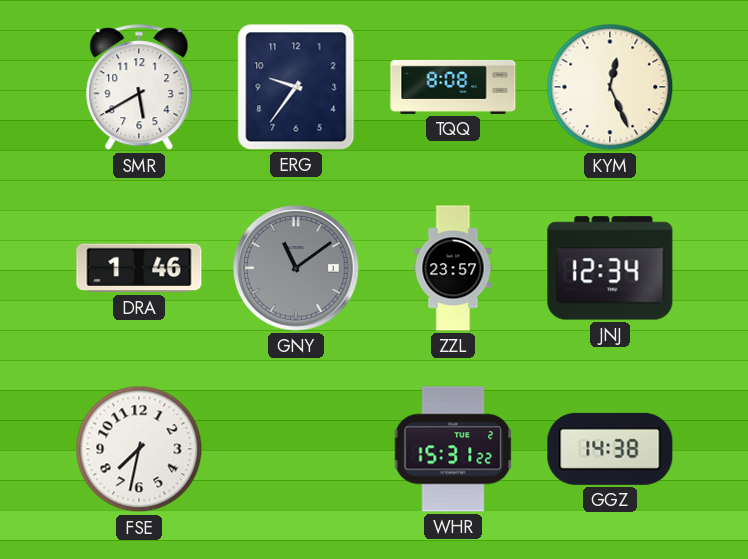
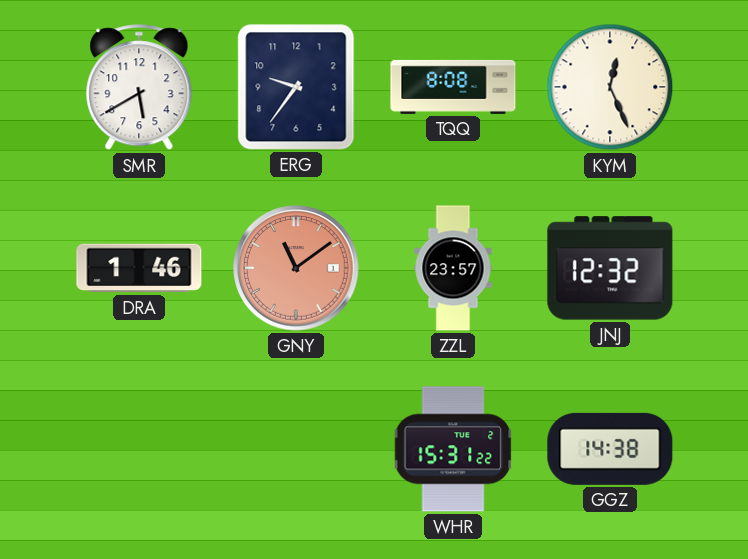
GNY dial: grey -> salmon (296, 268)
JNJ: 12:34 -> 12:32 (610, 268)
FSE: 7:32 -> none (139, 449)
